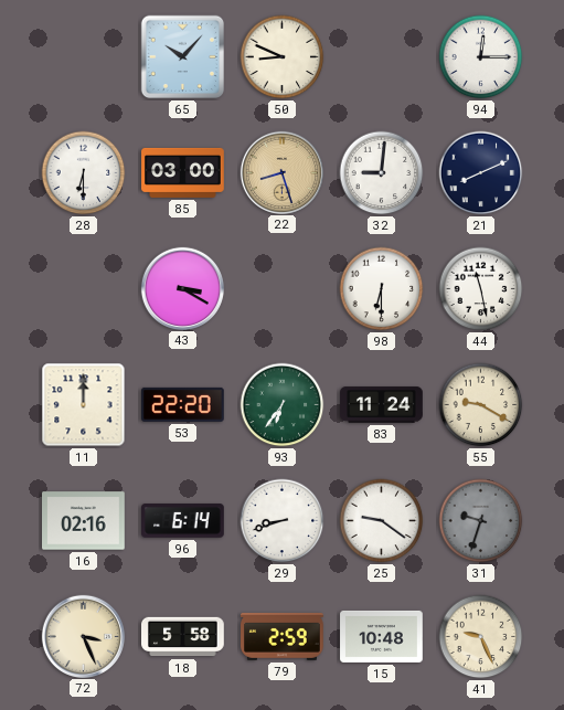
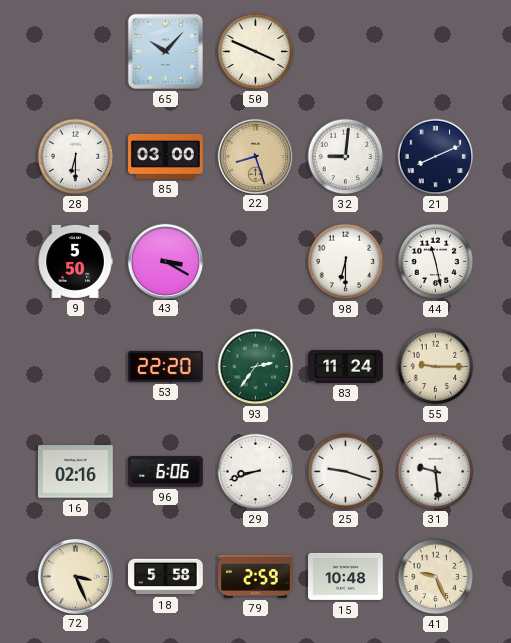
50: 8:49 -> 3:49 (256, 52)
94: 12:15 -> none (481, 57)
9: none -> 5:50 (75, 261)
11: 12:00 -> none (84, 405)
93: 6:36 -> 2:36 (256, 367)
55: 9:20 -> 9:15 (436, 367)
96: 6:14 -> 6:06 (166, 472)
25: 9:21 -> 9:18 (346, 472)
31: 9:33 -> 9:29 (436, 472)
31 dial: grey -> white (436, 472)
